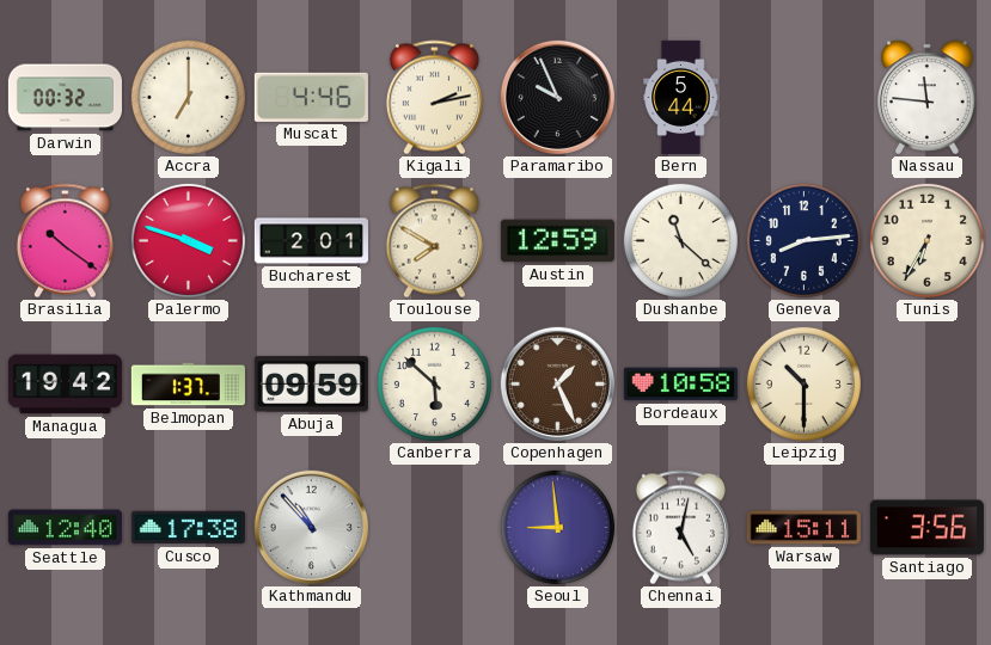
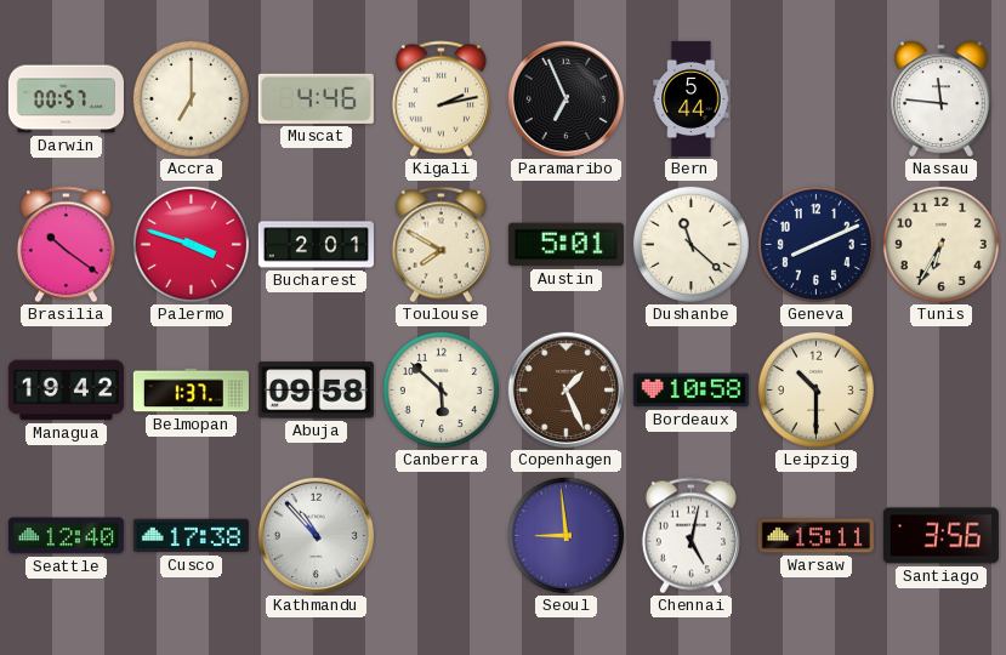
Darwin: 00:32 -> 00:57 (66, 99)
Paramaribo: 9:56 -> 6:56 (565, 98)
Austin: 12:59 -> 5:01 (565, 245)
Geneva: 8:14 -> 8:11 (815, 244)
Abuja: 09:59 -> 09:58 (316, 391)
